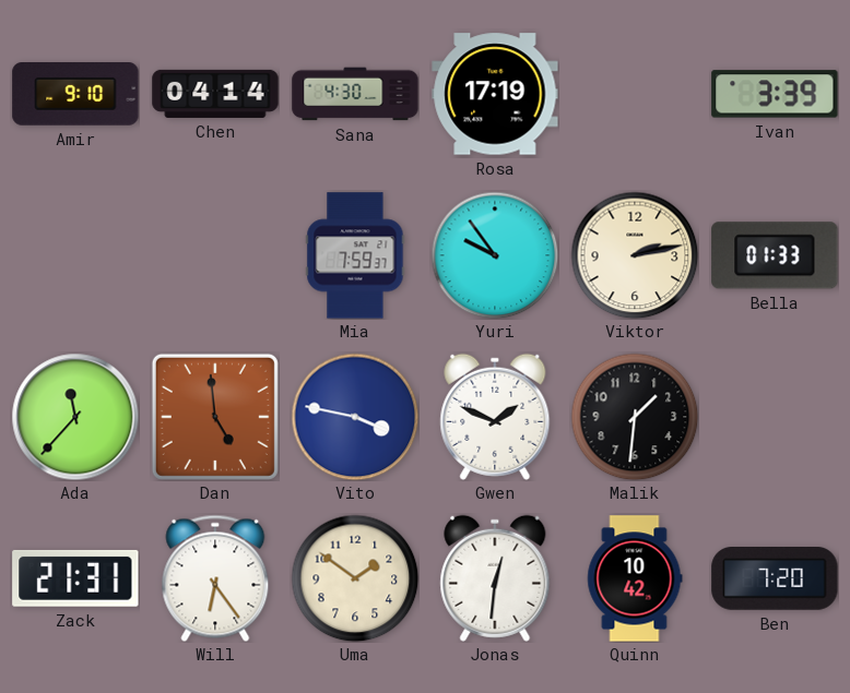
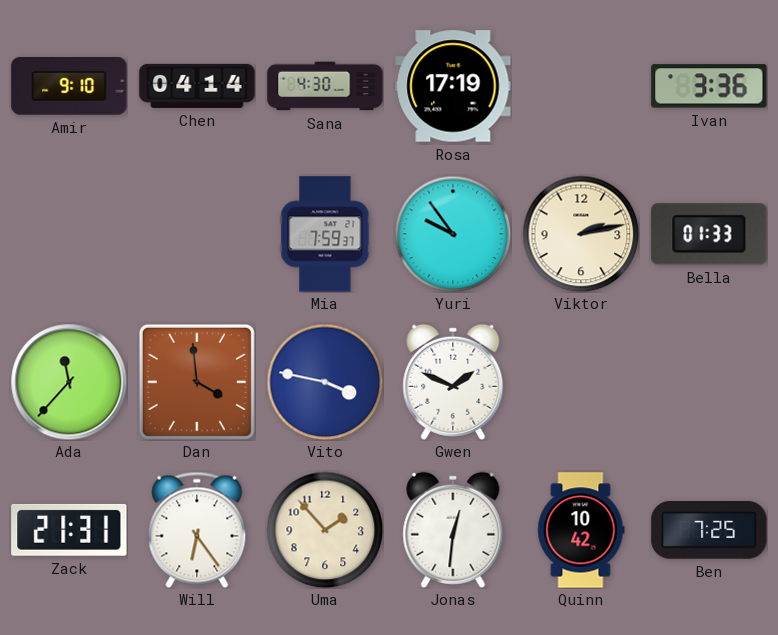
Ivan: 3:39 -> 3:36 (709, 86)
Dan: 4:59 -> 3:59 (197, 382)
Malik: 1:31 -> none (635, 417)
Uma: 1:51 -> 1:53 (325, 530)
Ben: 7:20 -> 7:25 (709, 531)
